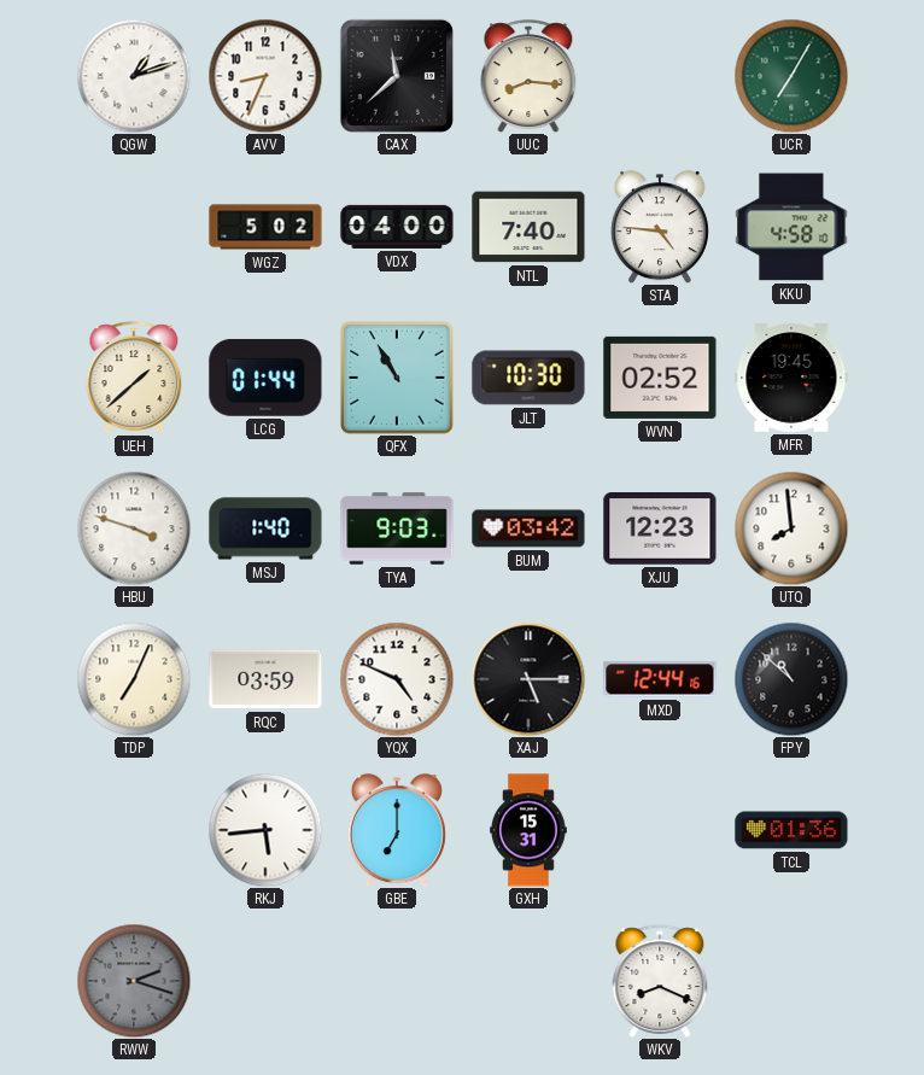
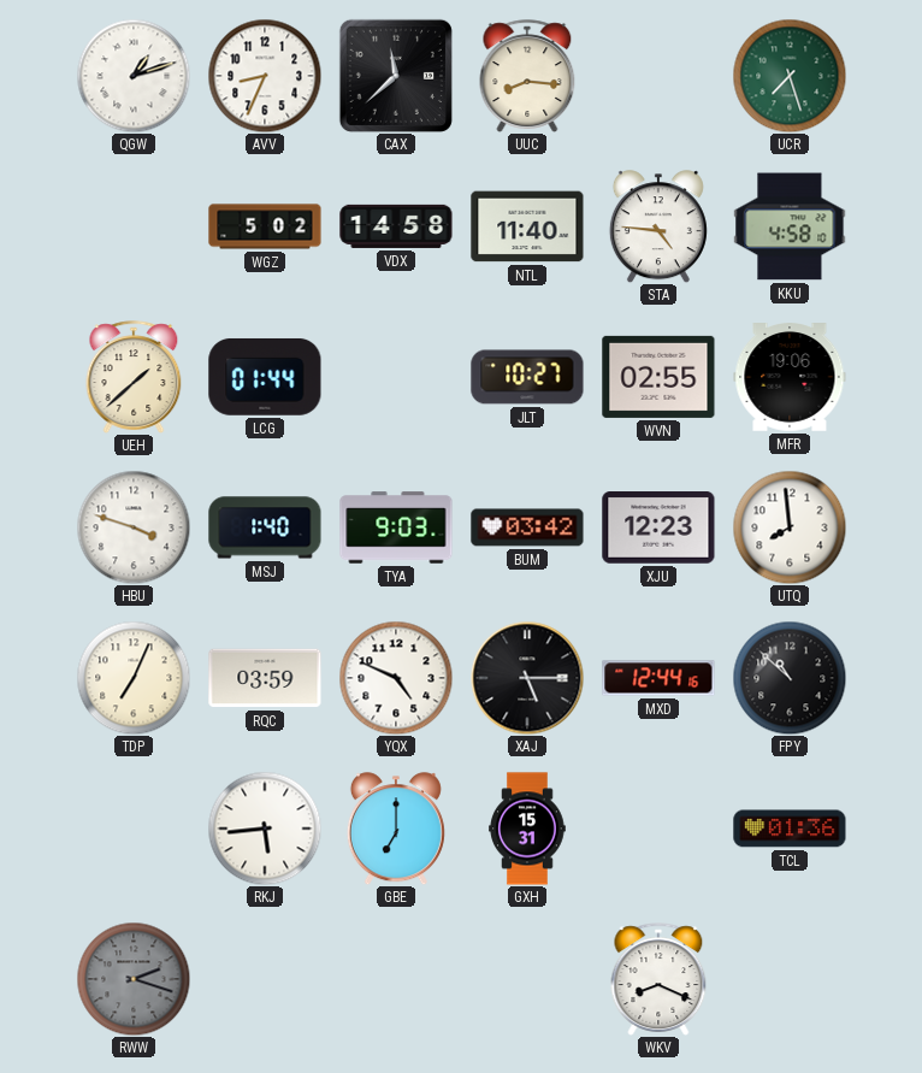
UCR: 7:05 -> 7:27 (790, 76)
VDX: 04:00 -> 14:58 (396, 226)
NTL: 7:40 -> 11:40 (527, 226)
QFX: 10:55 -> none (397, 378)
JLT: 10:30 -> 10:27 (527, 377)
WVN: 02:52 -> 02:55 (658, 377)
MFR: 19:45 -> 19:06 (790, 377)
